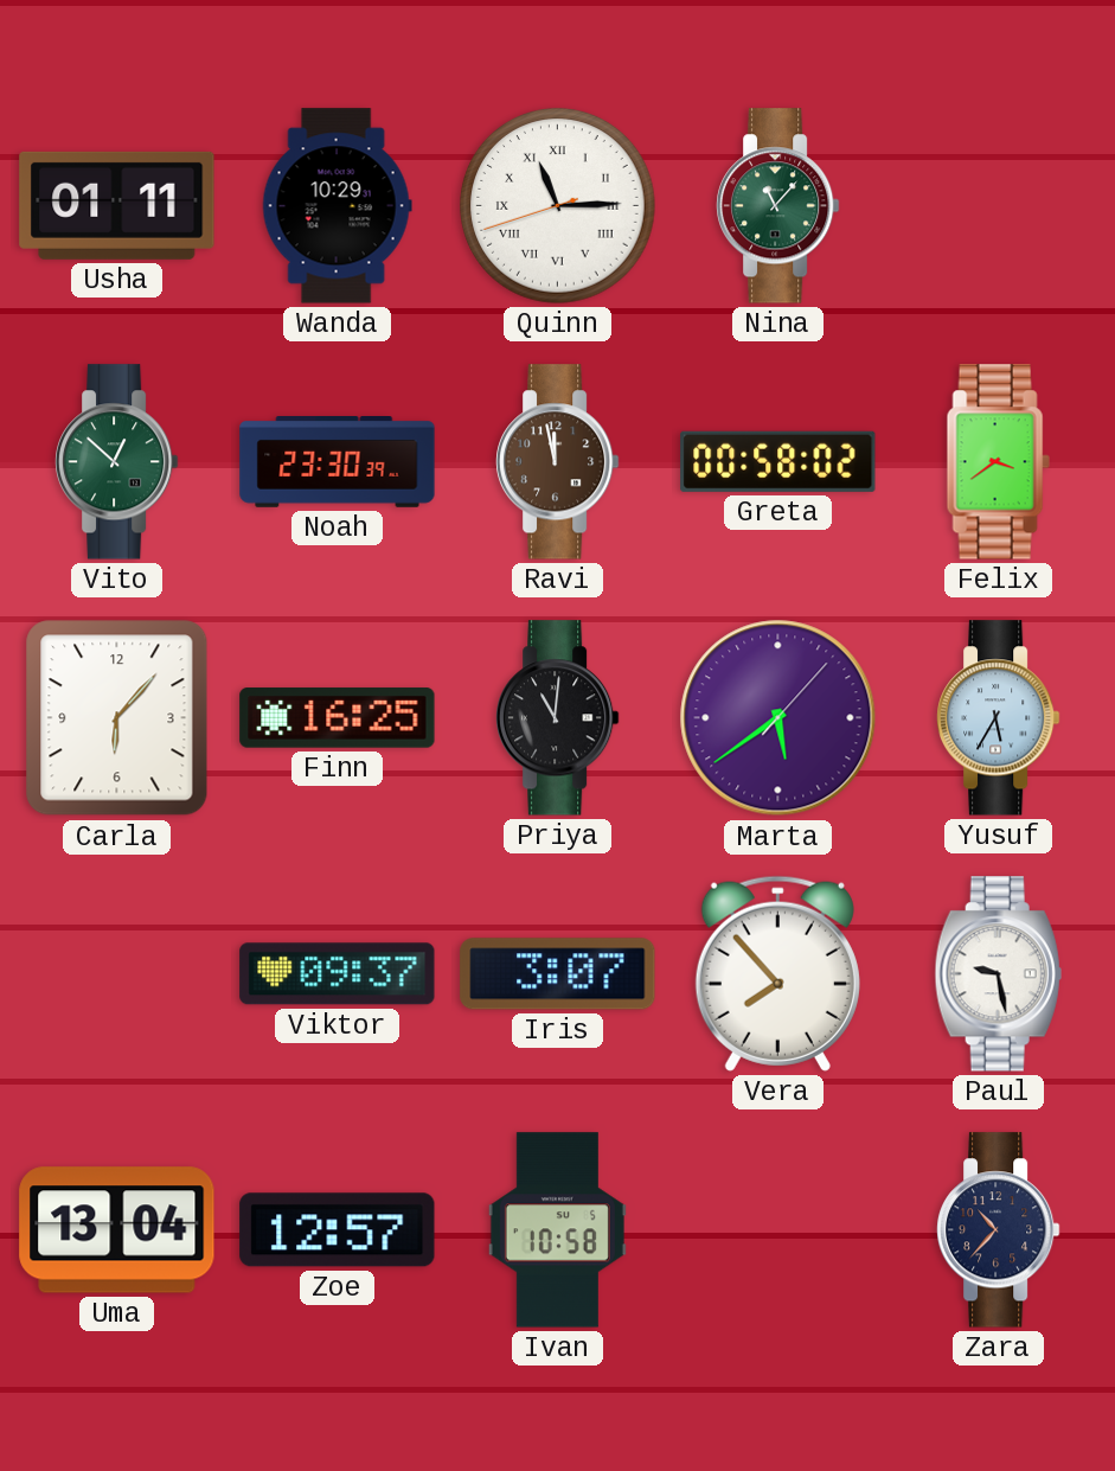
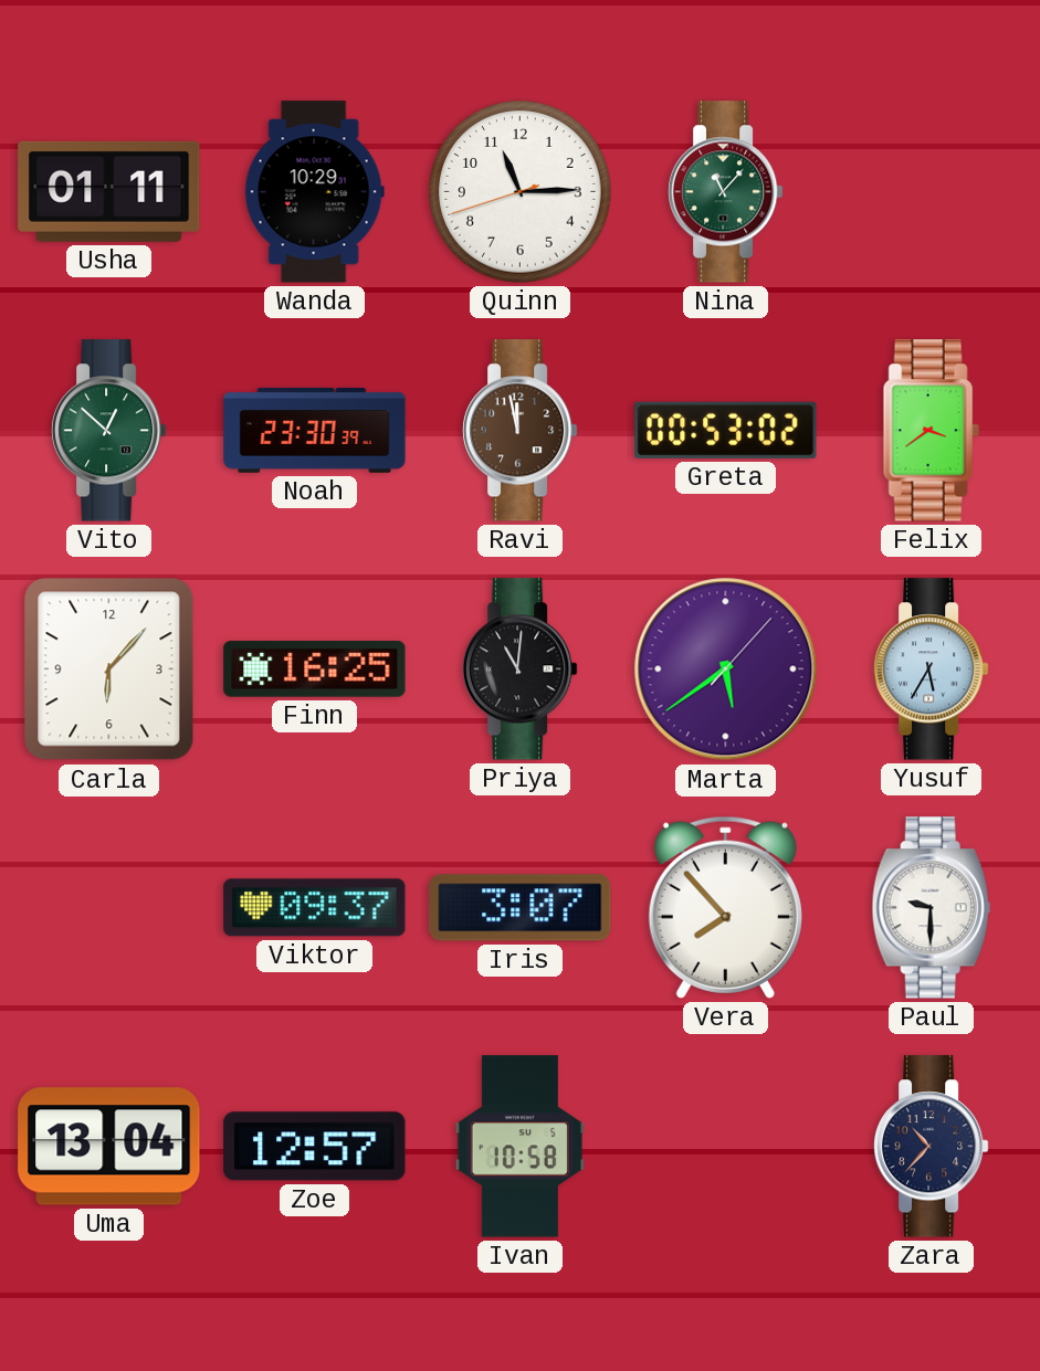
Quinn numerals: Roman -> Arabic (521, 192)
Greta: 00:58 -> 00:53 (726, 430)
Paul: 9:28 -> 9:30 (931, 908)
